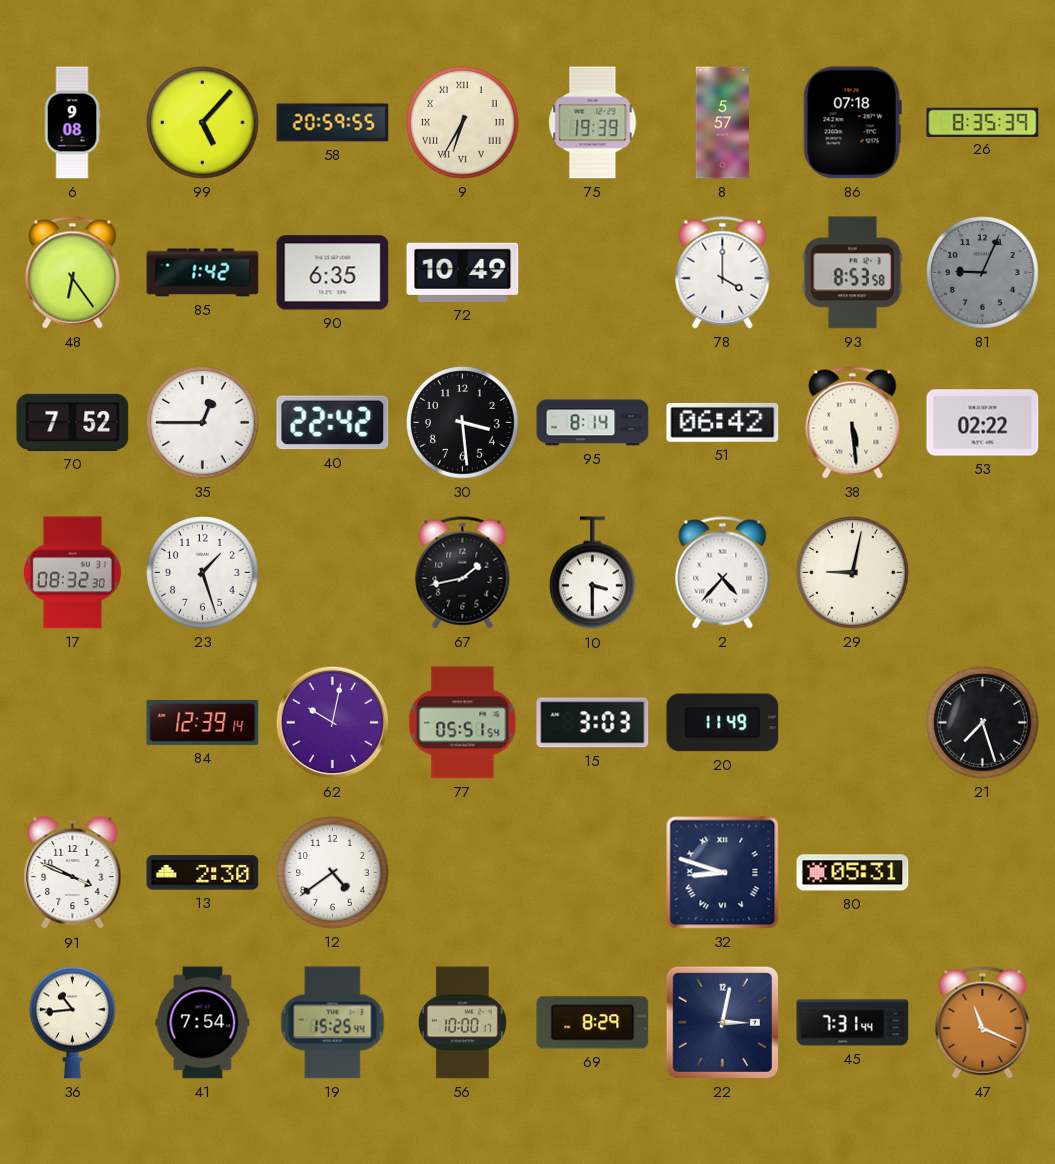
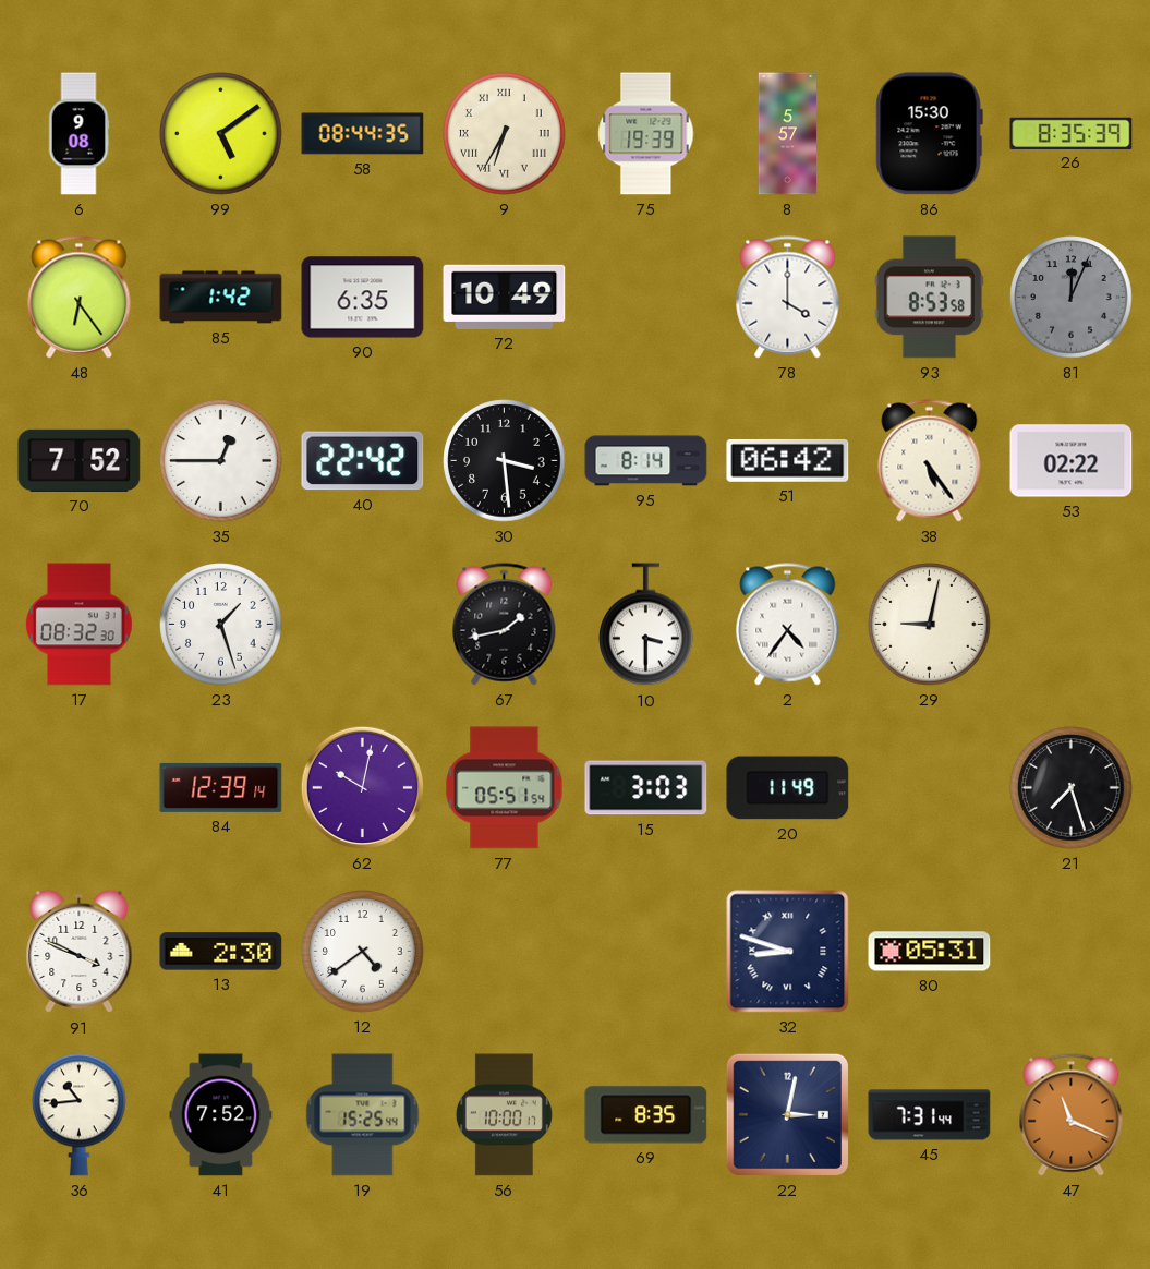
99: 5:07 -> 5:09 (221, 134)
58: 20:59 -> 08:44 (363, 134)
86: 07:18 -> 15:30 (929, 134)
81: 9:04 -> 12:04 (1072, 298)
38: 5:29 -> 5:24 (930, 461)
2: 4:37 -> 4:36 (788, 625)
41: 7:54 -> 7:52 (221, 1115)
69: 8:29 -> 8:35 (646, 1115)
